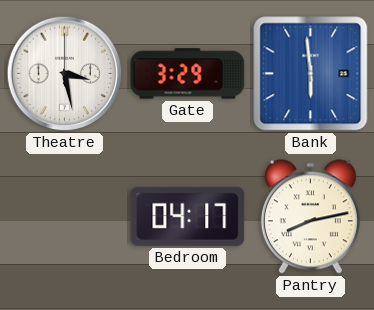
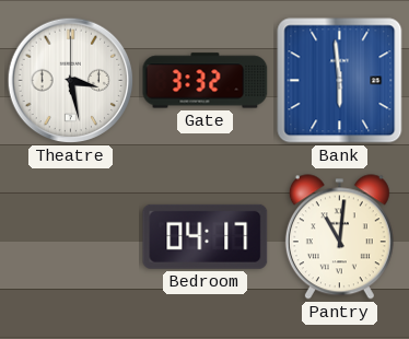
Gate: 3:29 -> 3:32 (206, 81)
Pantry: 8:13 -> 11:01 (339, 237)
